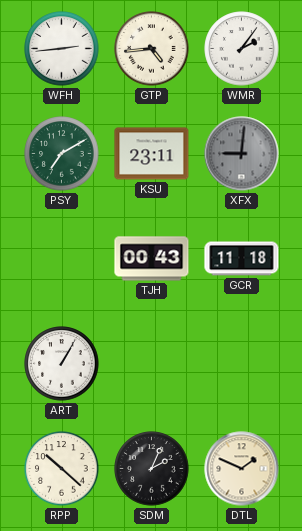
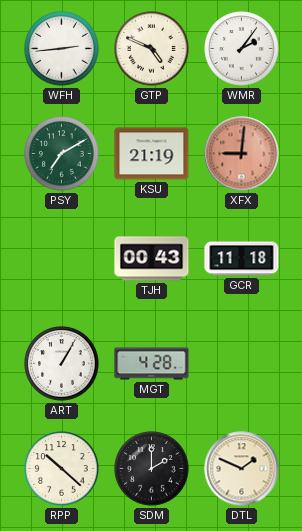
GTP: 4:44 -> 4:49 (152, 49)
KSU: 23:11 -> 21:19 (152, 154)
XFX dial: grey -> salmon (242, 154)
MGT: none -> 4:28 (152, 364)
SDM: 2:04 -> 2:00 (152, 469)
